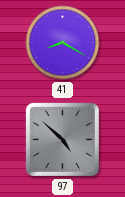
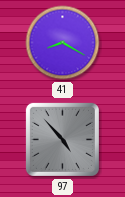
97: 4:52 -> 4:53 (62, 139)
